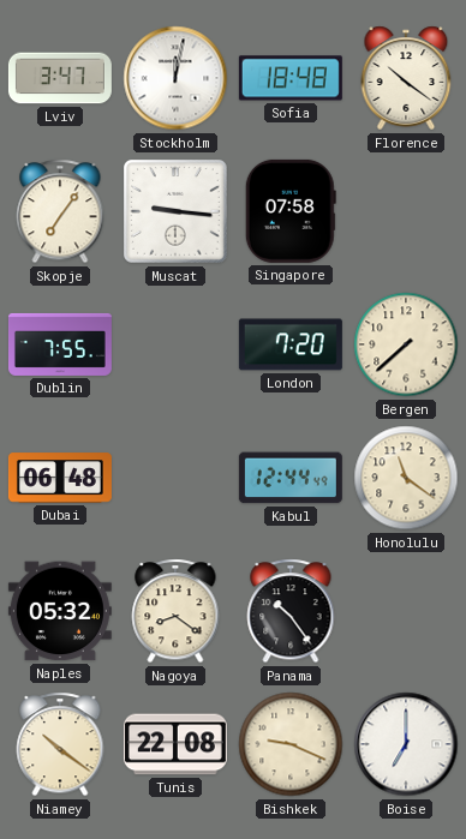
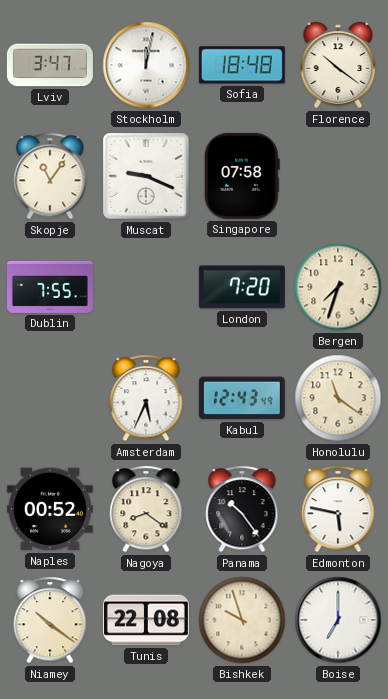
Skopje: 7:06 -> 11:06 (50, 176)
Muscat: 9:16 -> 9:19 (147, 177)
Bergen: 7:38 -> 7:33 (338, 287)
Dubai: 06:48 -> none (60, 478)
Amsterdam: none -> 5:34 (146, 398)
Kabul: 12:44 -> 12:43 (242, 398)
Naples: 05:32 -> 00:52 (50, 509)
Edmonton: none -> 5:47 (338, 509)
Bishkek: 9:19 -> 9:57 (242, 620)
